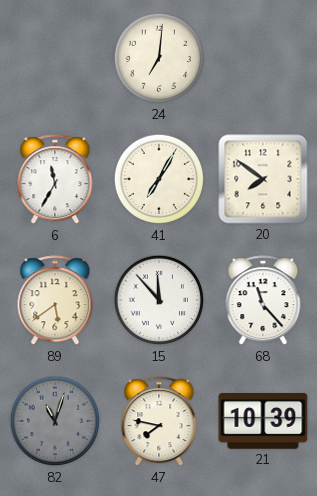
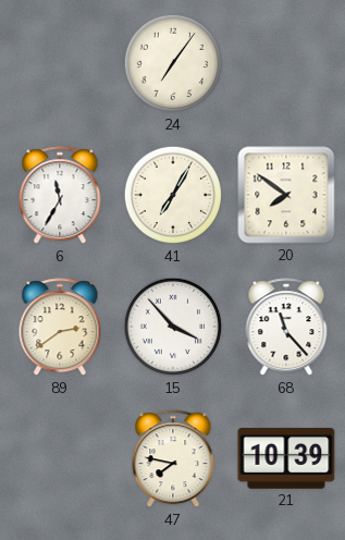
24: 7:01 -> 7:06 (173, 63)
89: 5:39 -> 2:39 (60, 328)
15: 11:53 -> 3:53 (173, 327)
82: 11:03 -> none (55, 421)
